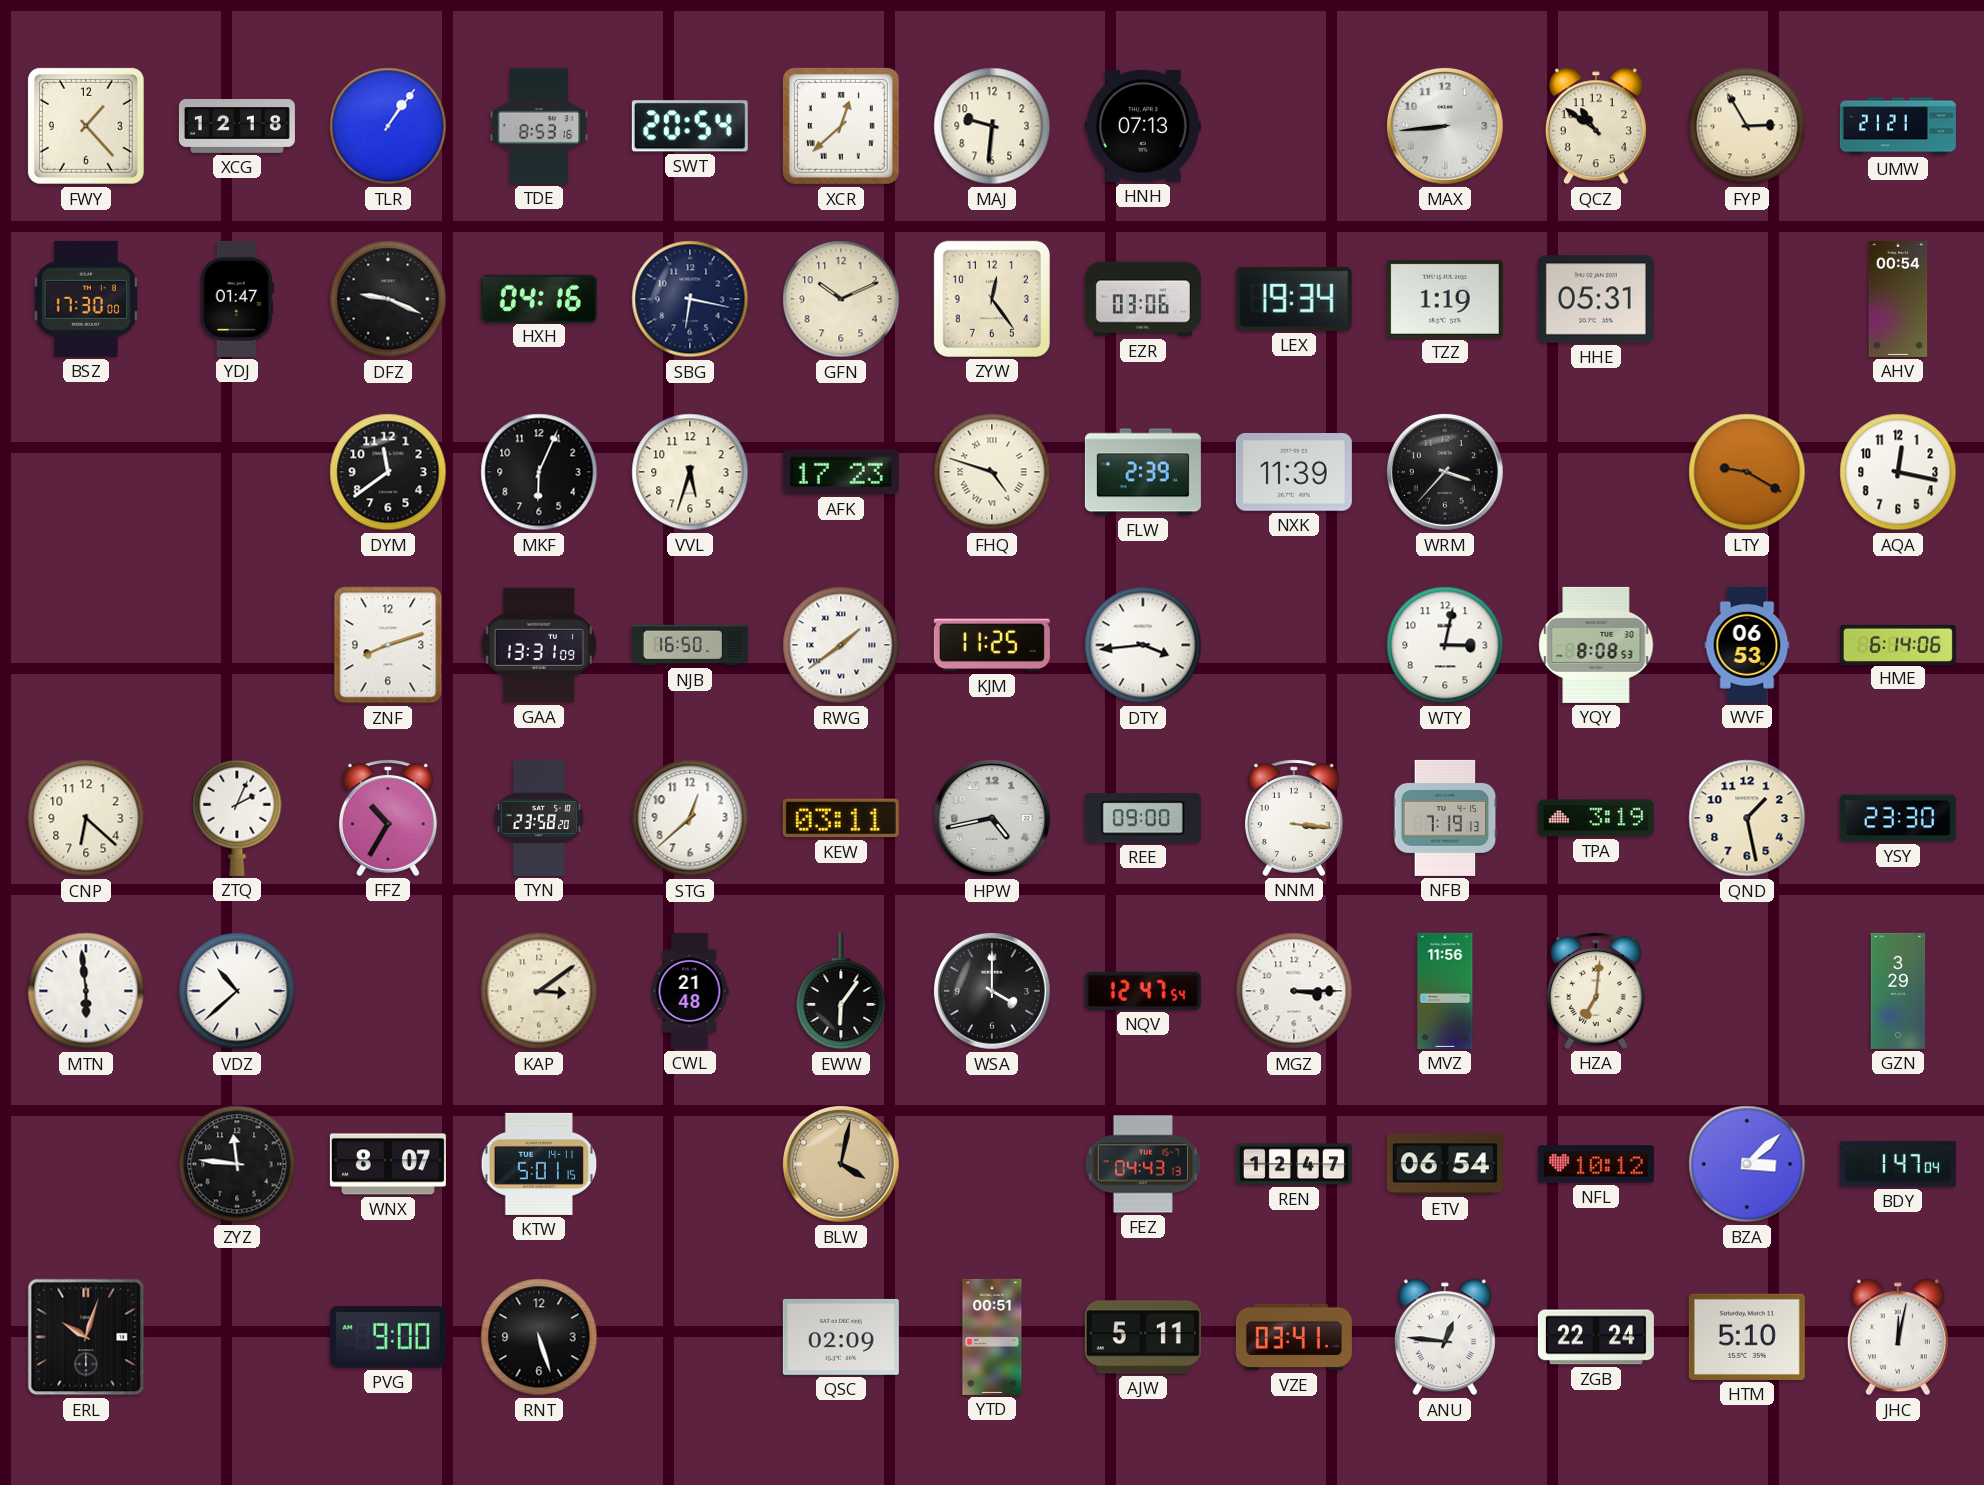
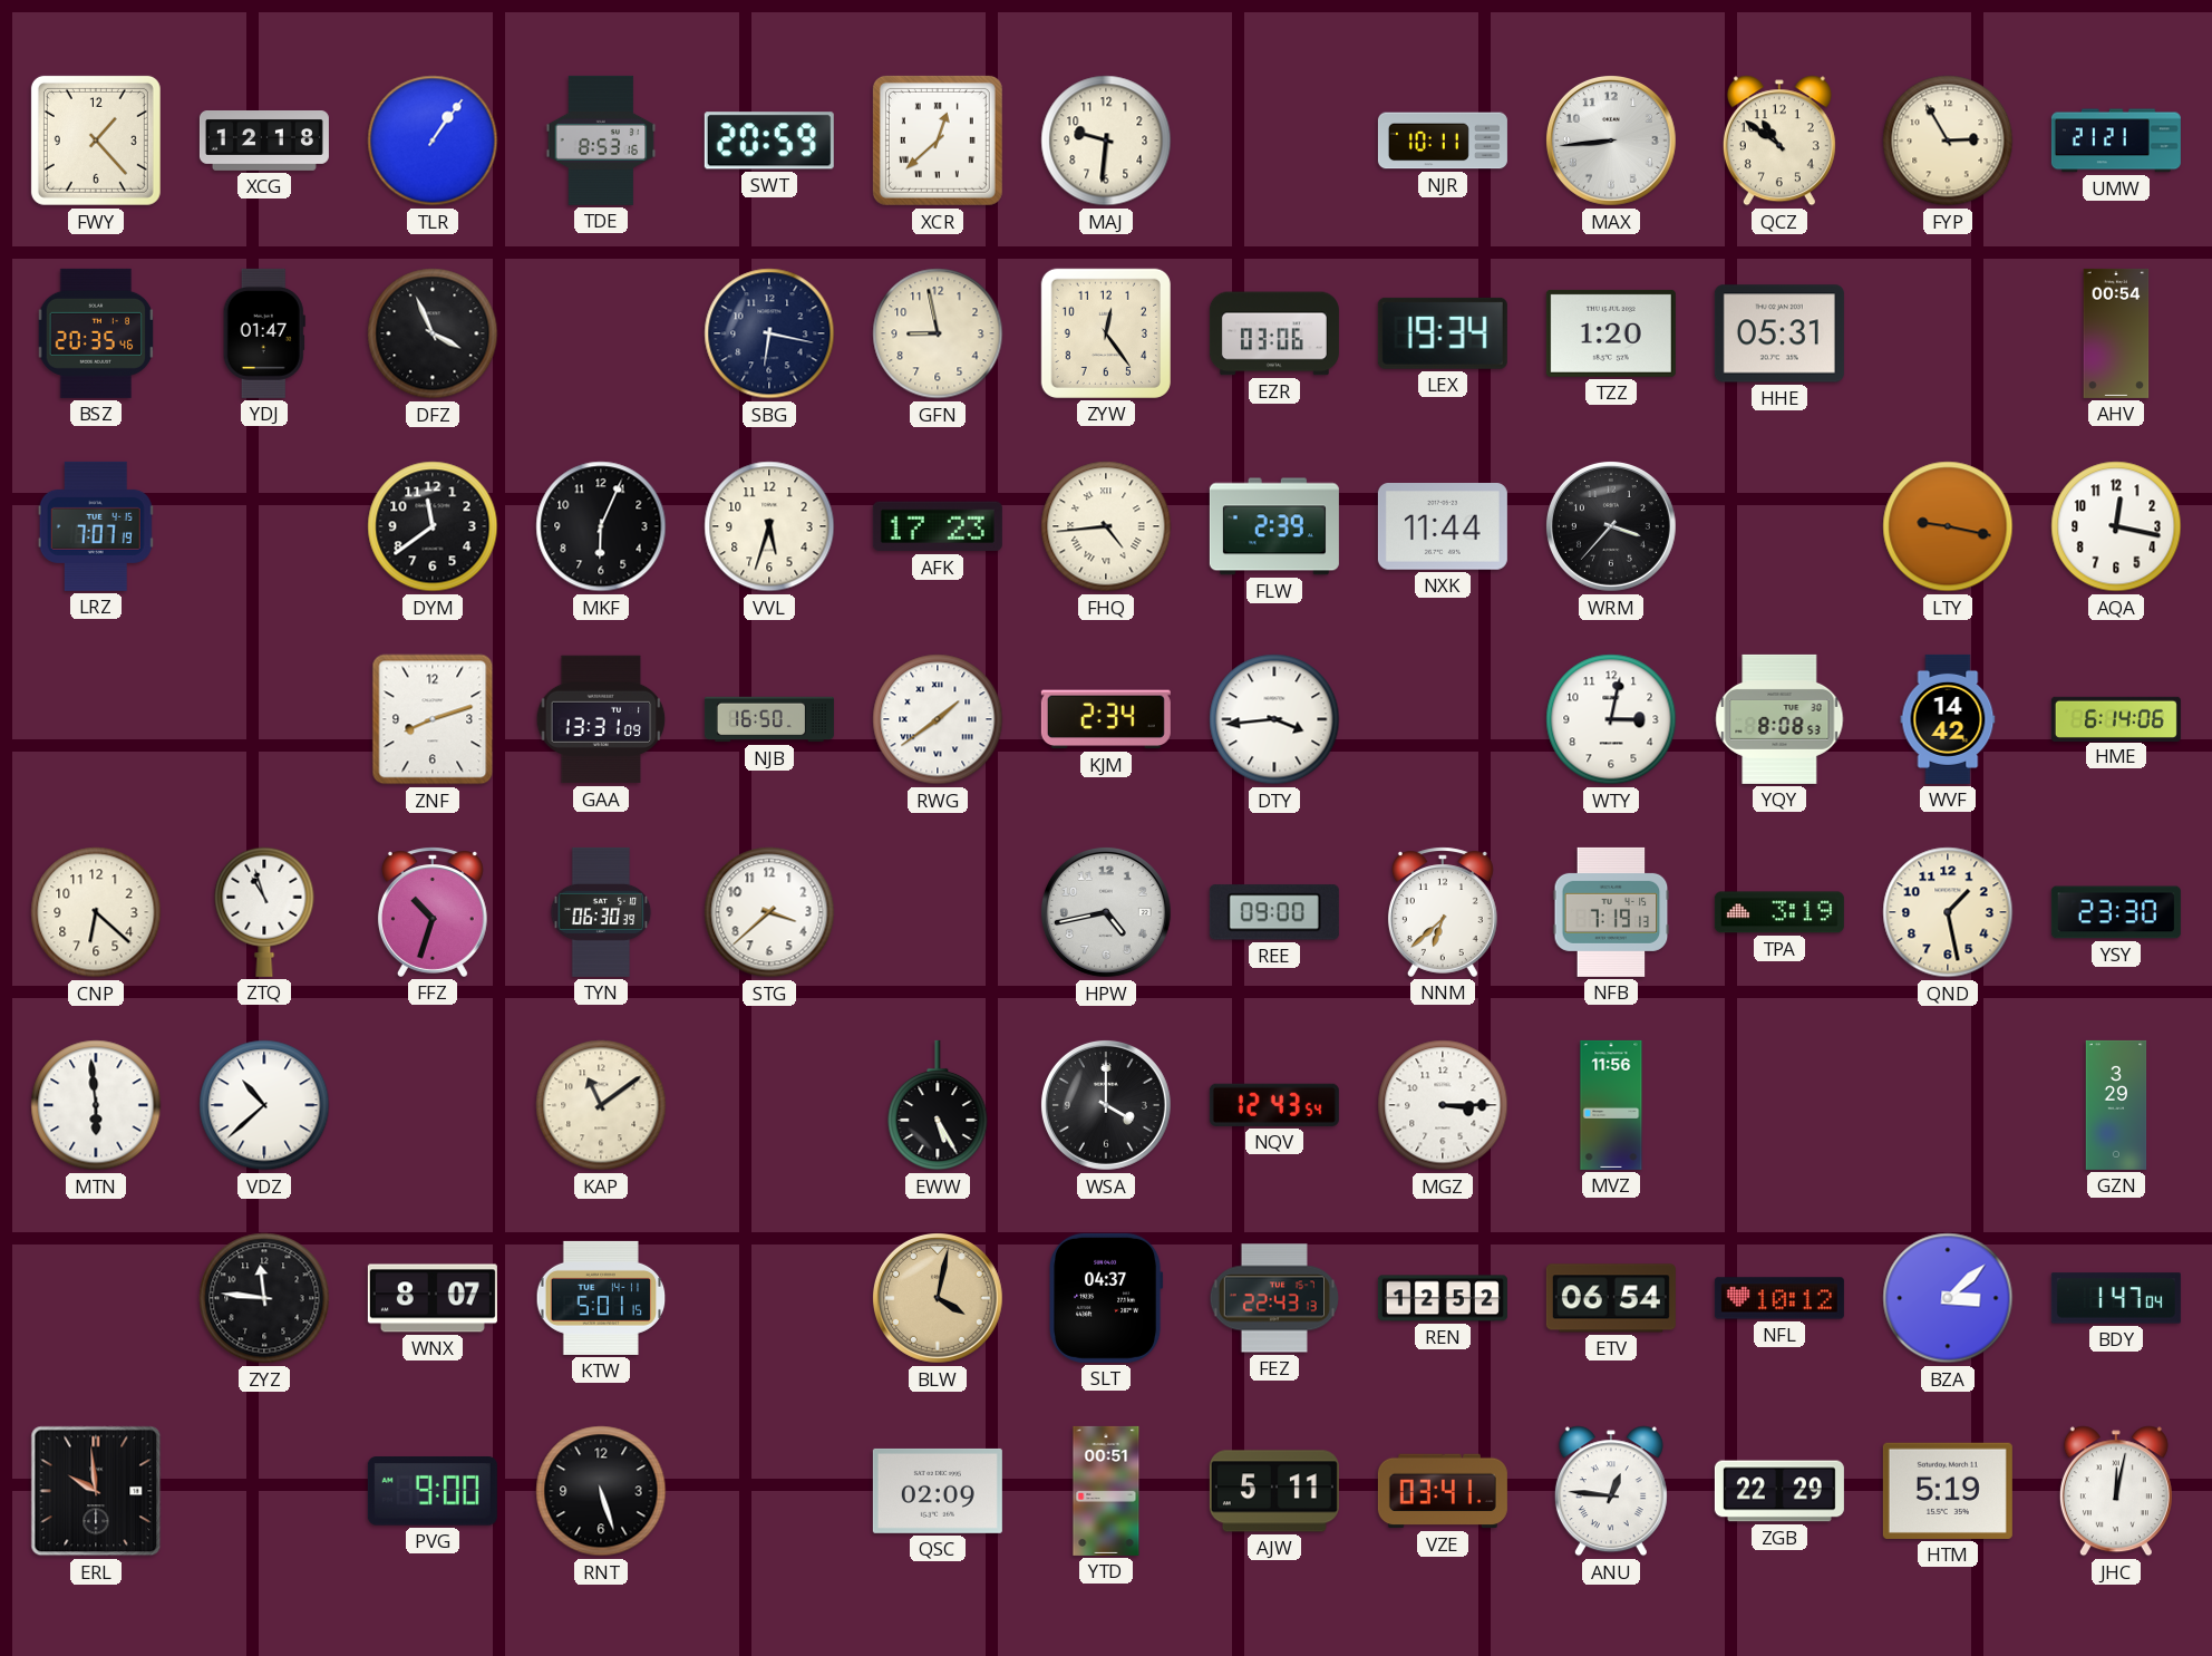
SWT: 20:54 -> 20:59 (769, 141)
HNH: 07:13 -> none (1143, 126)
NJR: none -> 10:11 (1443, 141)
BSZ: 17:30 -> 20:35 (96, 333)
DFZ: 9:19 -> 3:56 (433, 333)
HXH: 04:16 -> none (539, 298)
GFN: 10:11 -> 8:58 (938, 333)
TZZ: 1:19 -> 1:20 (1611, 333)
LRZ: none -> 7:07 (96, 526)
FHQ: 4:48 -> 4:44 (1106, 526)
NXK: 11:39 -> 11:44 (1443, 526)
LTY: 9:20 -> 9:17 (1948, 526)
KJM: 11:25 -> 2:34 (1106, 719)
WVF: 06:53 -> 14:42 (1948, 719)
ZTQ: 2:04 -> 10:57 (264, 912)
FFZ: 10:35 -> 10:33 (433, 912)
TYN: 23:58 -> 06:30 (601, 912)
STG: 12:38 -> 3:38 (769, 912)
KEW: 03:11 -> none (841, 818)
NNM: 3:16 -> 6:38 (1443, 912)
KAP: 3:09 -> 11:09 (601, 1105)
CWL: 21:48 -> none (690, 991)
EWW: 6:06 -> 5:25 (938, 1105)
NQV: 12:47 -> 12:43 (1274, 1105)
HZA: 7:01 -> none (1596, 991)
SLT: none -> 04:37 (1107, 1298)
FEZ: 04:43 -> 22:43 (1273, 1298)
REN: 12:47 -> 12:52 (1443, 1298)
ERL: 10:03 -> 9:59 (96, 1491)
ZGB: 22:24 -> 22:29 (1779, 1491)
HTM: 5:10 -> 5:19 (1948, 1491)
